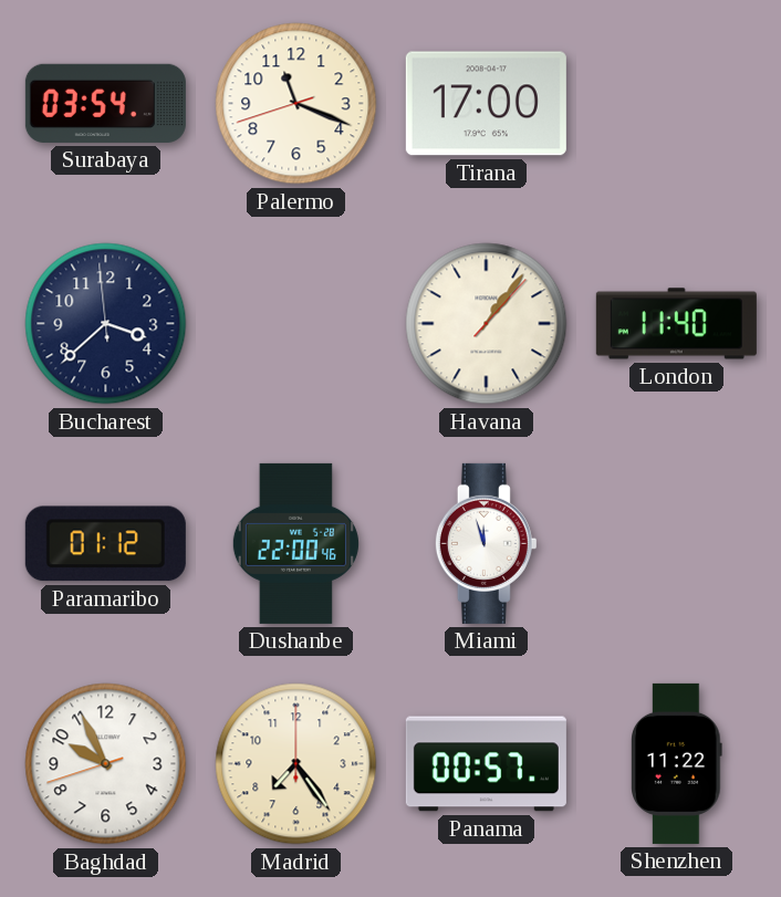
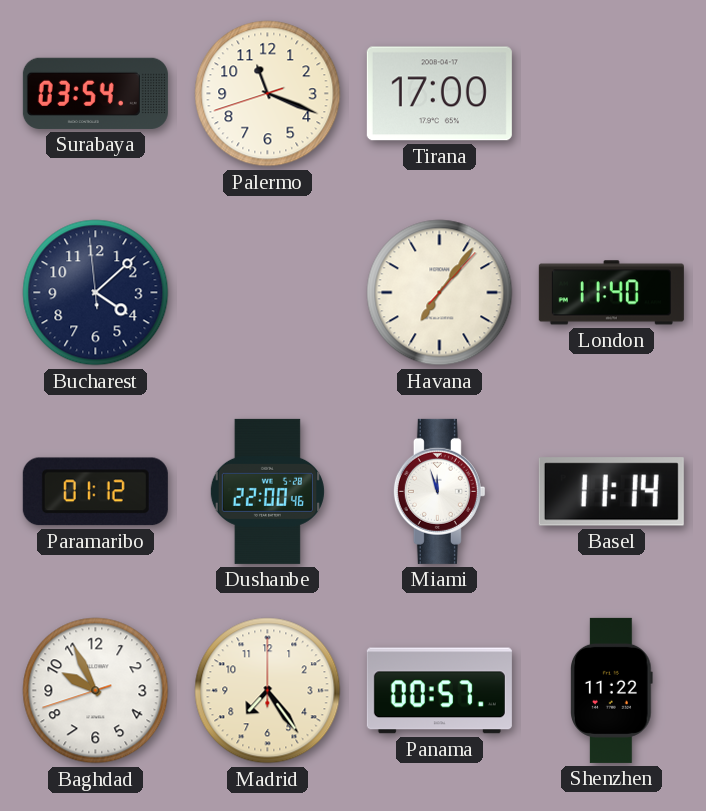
Bucharest: 3:37 -> 4:07 (96, 293)
Havana: 1:06 -> 7:06 (440, 293)
Basel: none -> 11:14 (611, 492)
